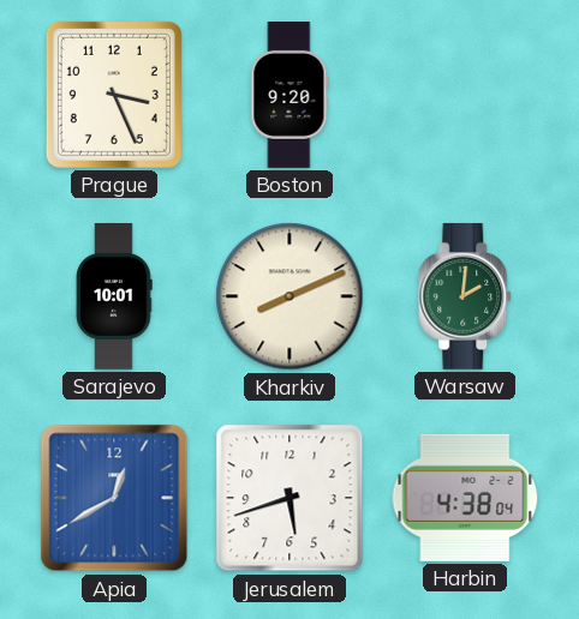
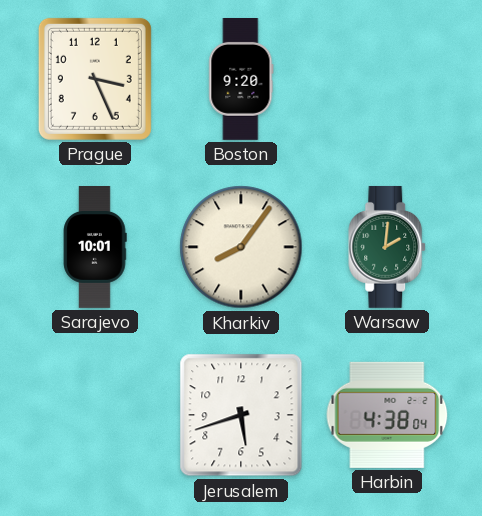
Kharkiv: 8:11 -> 8:06 (241, 247)
Apia: 12:40 -> none (114, 498)
